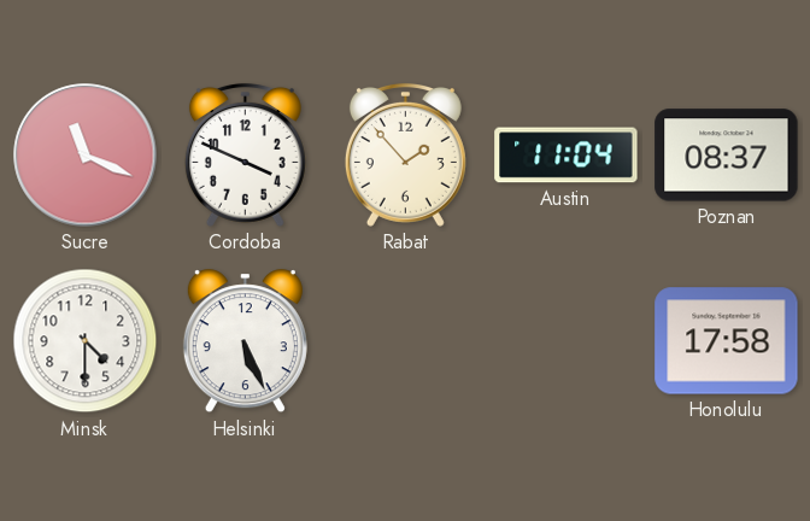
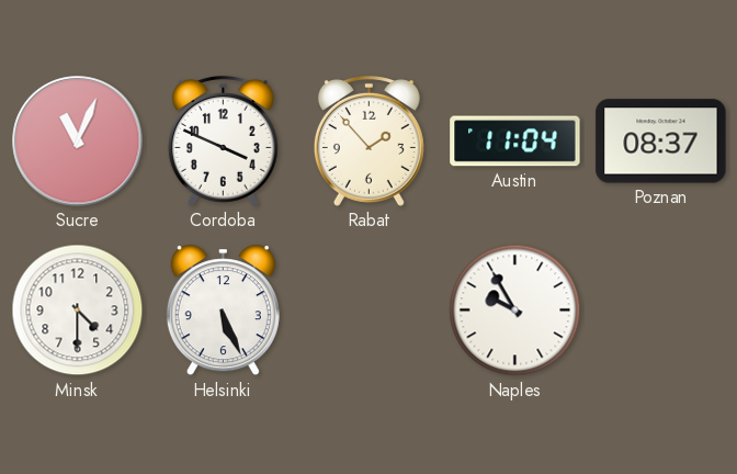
Sucre: 11:19 -> 11:04 (78, 142)
Naples: none -> 9:55 (515, 311)
Honolulu: 17:58 -> none (727, 341)
